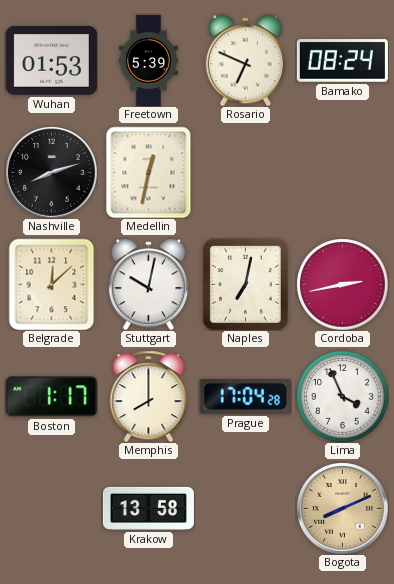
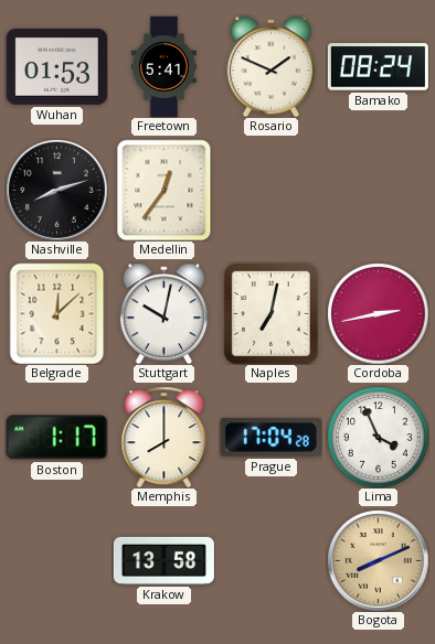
Freetown: 5:39 -> 5:41 (163, 66)
Rosario: 6:49 -> 1:49 (270, 66)
Medellin: 12:32 -> 12:36 (165, 190)
